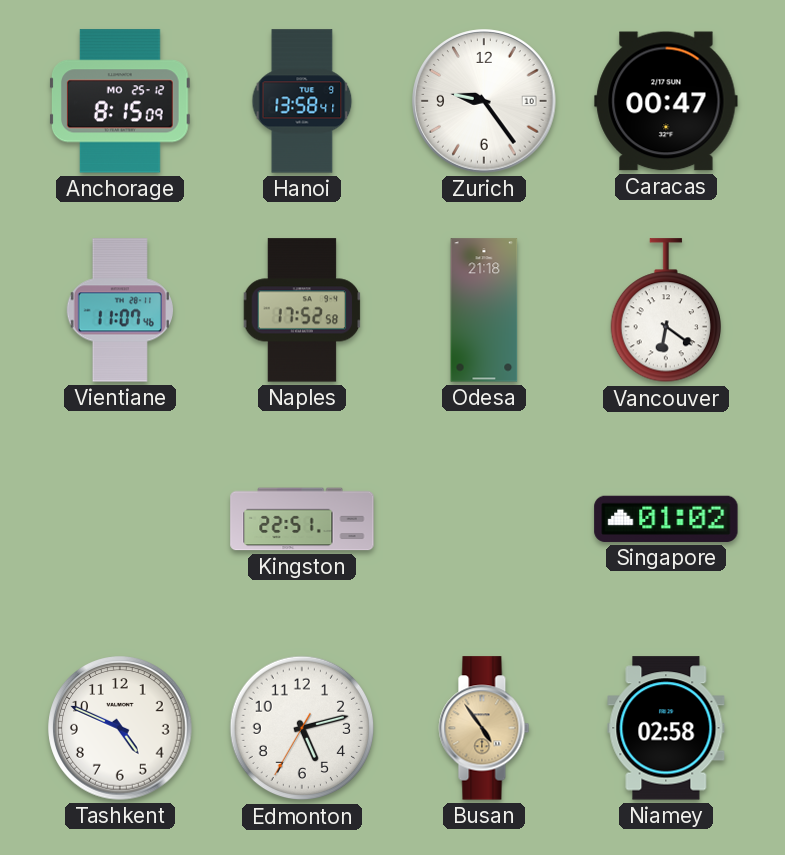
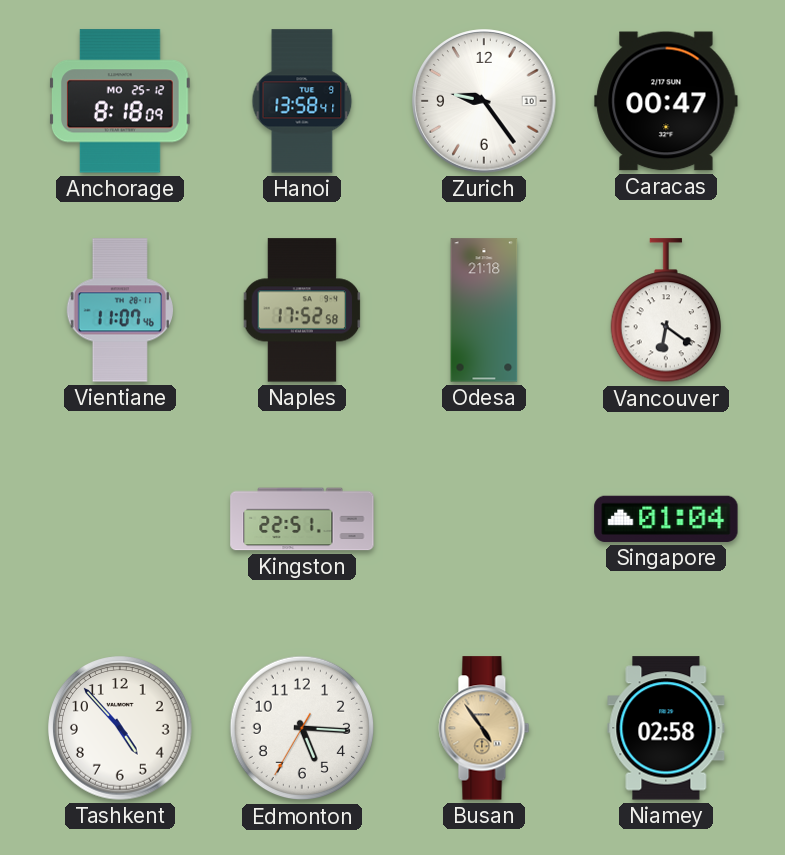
Anchorage: 8:15 -> 8:18 (120, 101)
Singapore: 01:02 -> 01:04 (666, 519)
Tashkent: 4:49 -> 4:53 (120, 728)
Edmonton: 5:12 -> 5:15 (302, 728)
